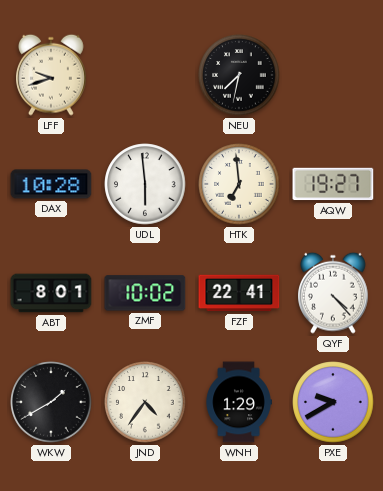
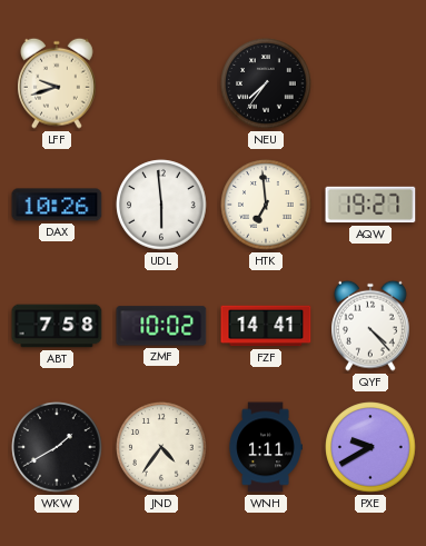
NEU: 7:32 -> 7:36 (266, 83)
DAX: 10:28 -> 10:26 (57, 205)
ABT: 8:01 -> 7:58 (57, 326)
FZF: 22:41 -> 14:41 (266, 326)
WNH: 1:29 -> 1:11 (266, 447)
